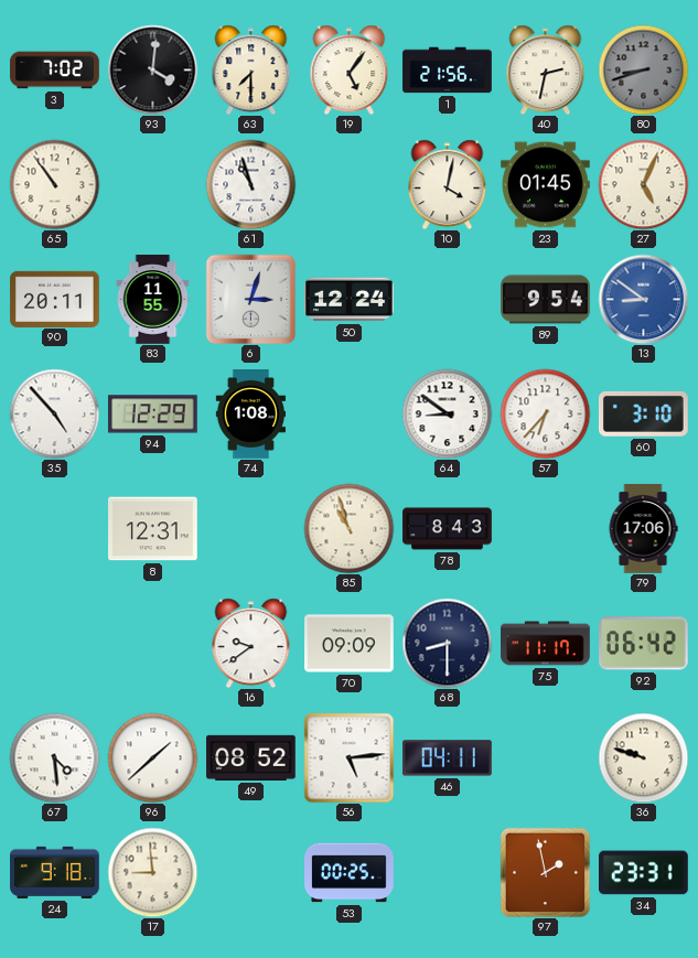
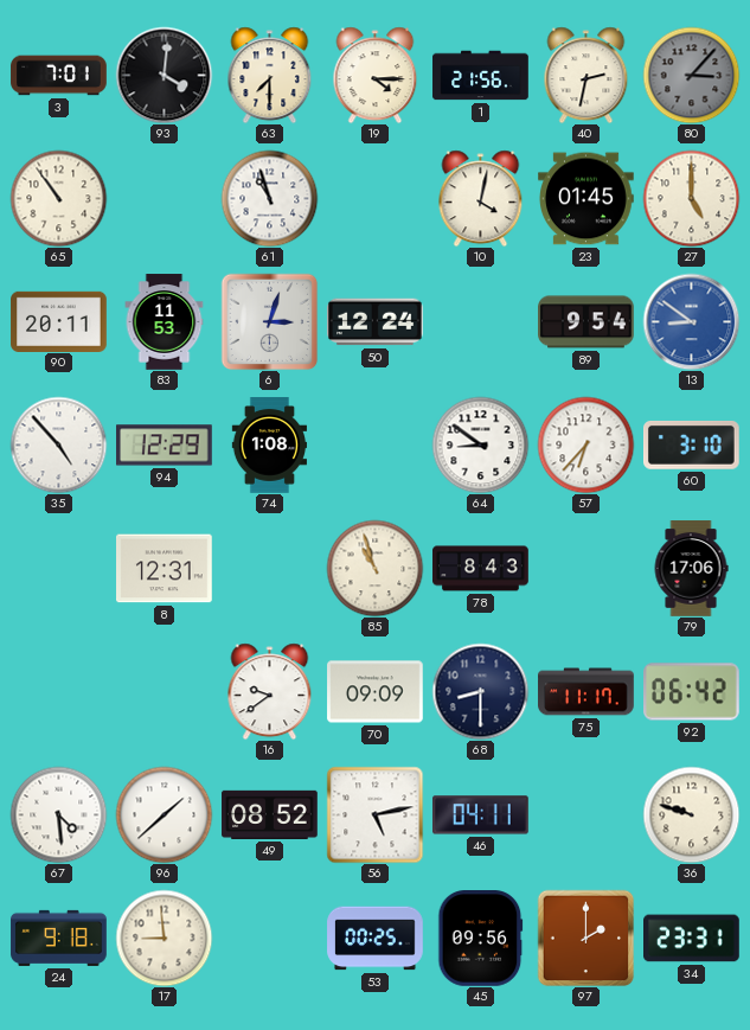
3: 7:02 -> 7:01 (59, 76)
19: 5:06 -> 4:15 (376, 75)
80: 8:42 -> 3:07 (691, 75)
27: 5:04 -> 5:00 (691, 198)
83: 11:55 -> 11:53 (165, 322)
56: 5:14 -> 5:13 (374, 814)
45: none -> 09:56 (481, 939)
97: 1:58 -> 2:00 (585, 938)
